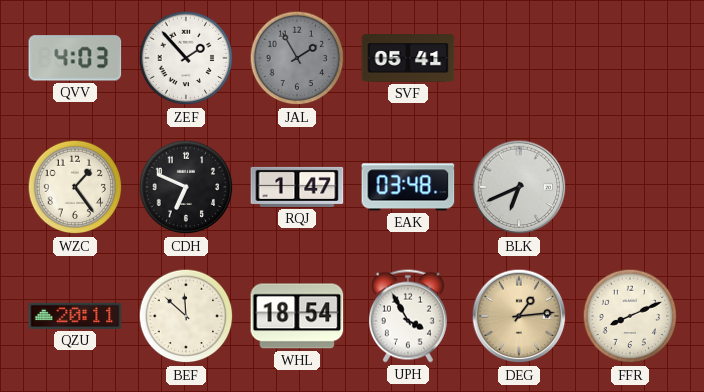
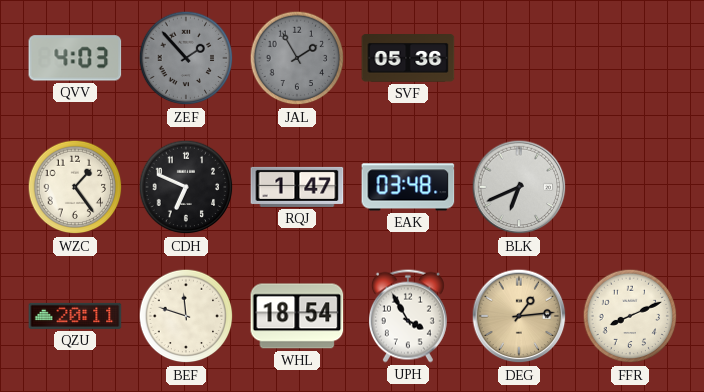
ZEF dial: white -> grey (186, 58)
SVF: 05:41 -> 05:36 (408, 58)
BEF: 11:52 -> 11:48 (186, 316)
